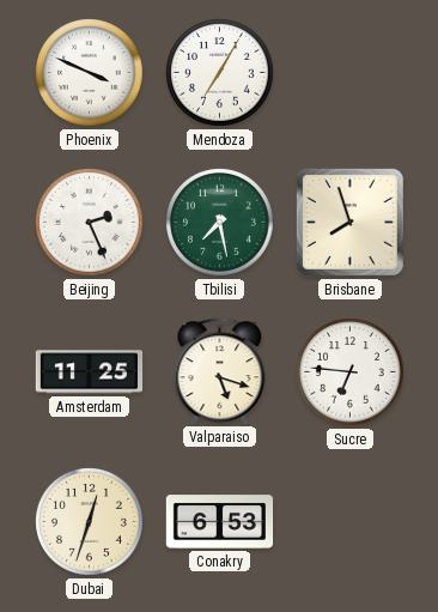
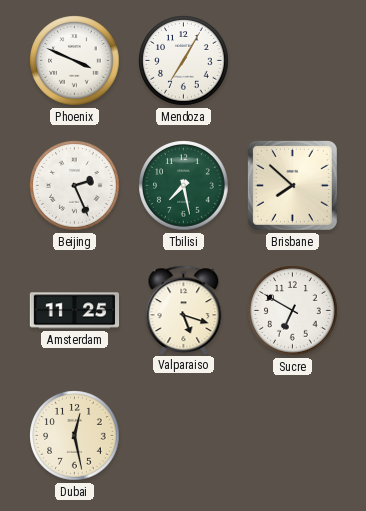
Brisbane: 7:57 -> 7:52 (292, 185)
Sucre: 6:46 -> 6:50 (293, 311)
Dubai: 12:33 -> 12:28 (75, 436)
Conakry: 6:53 -> none (220, 522)
